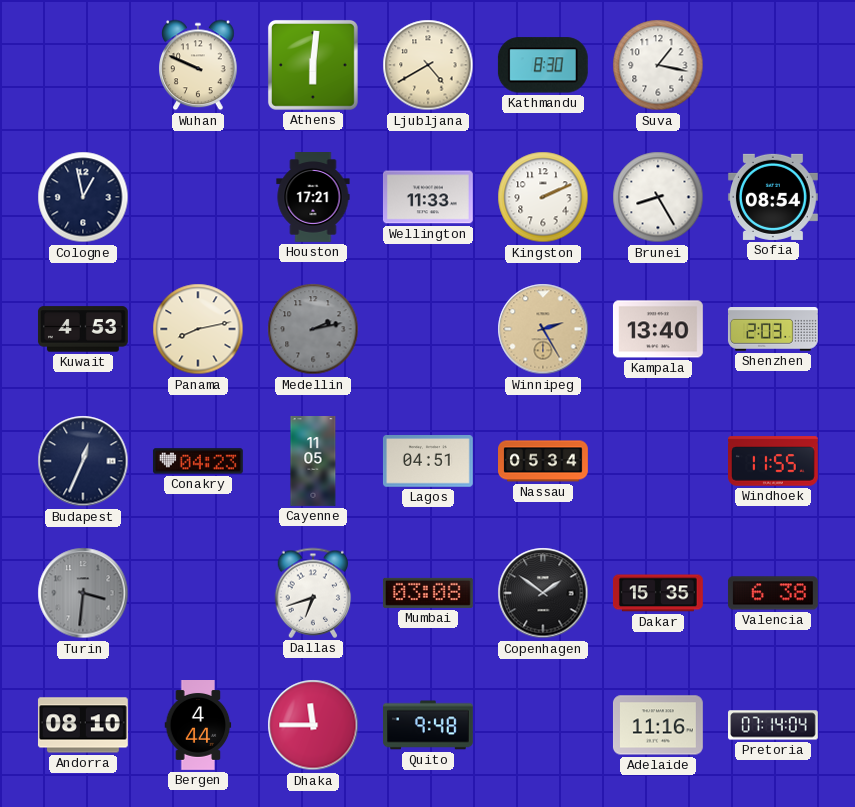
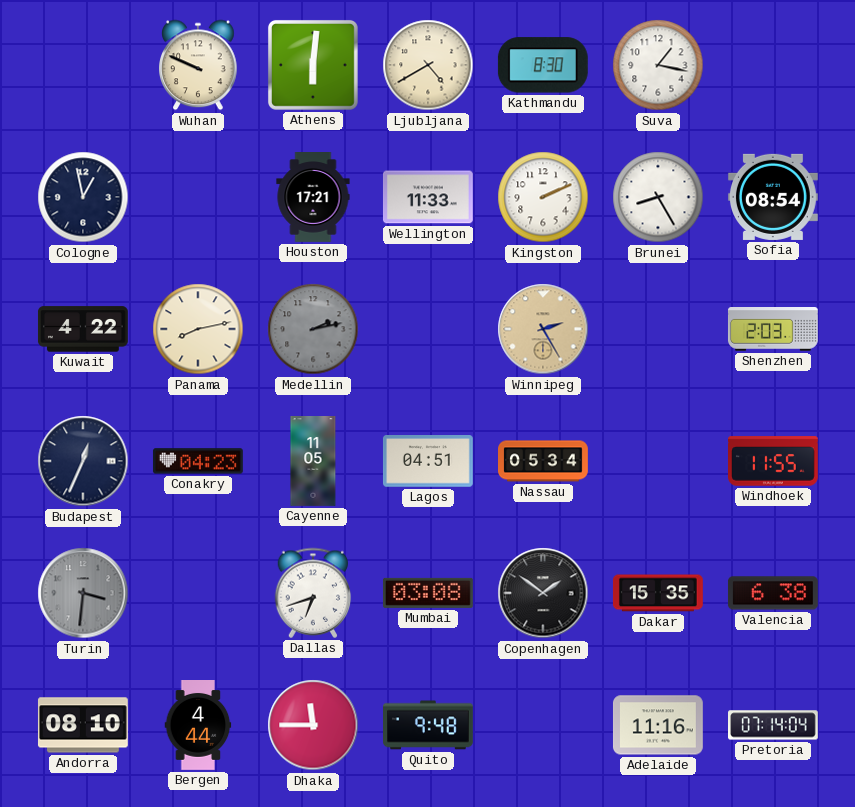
Kuwait: 4:53 -> 4:22 (83, 329)
Kampala: 13:40 -> none (658, 329)
